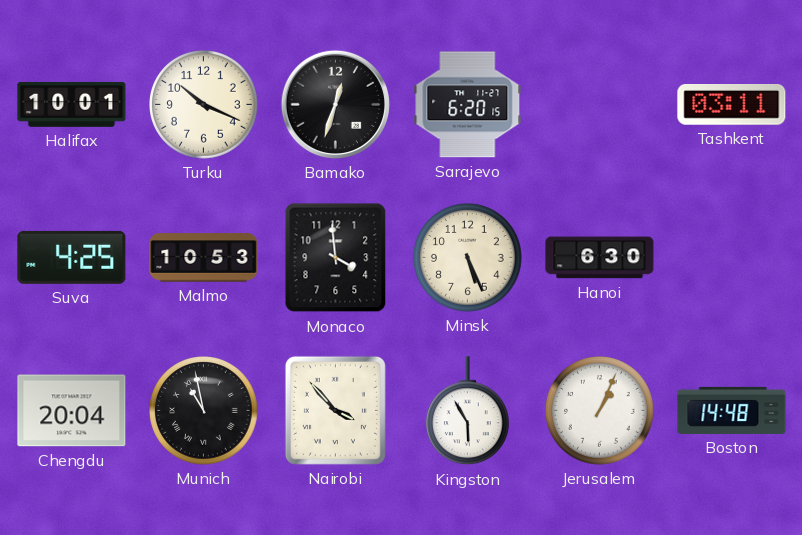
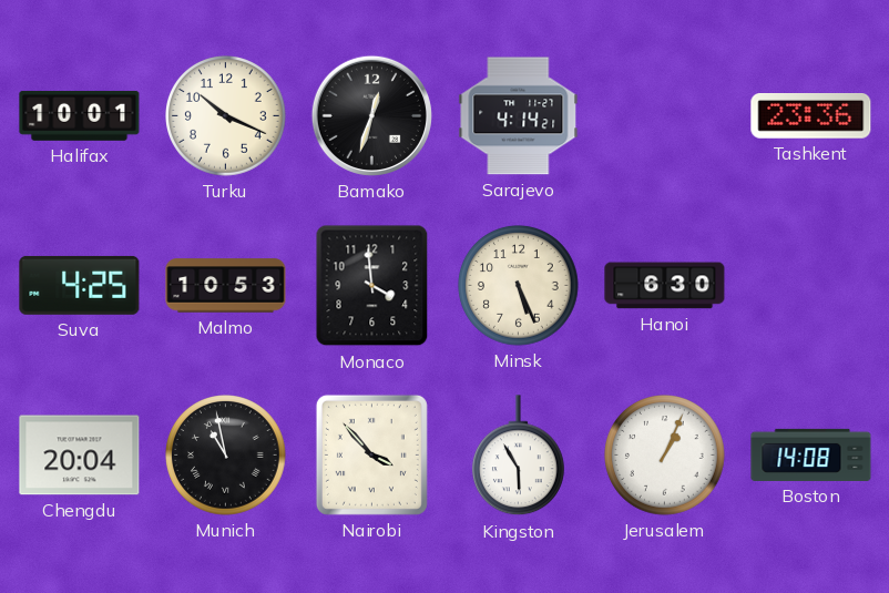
Sarajevo: 6:20 -> 4:14 (519, 116)
Tashkent: 03:11 -> 23:36 (811, 116)
Boston: 14:48 -> 14:08 (811, 454)
